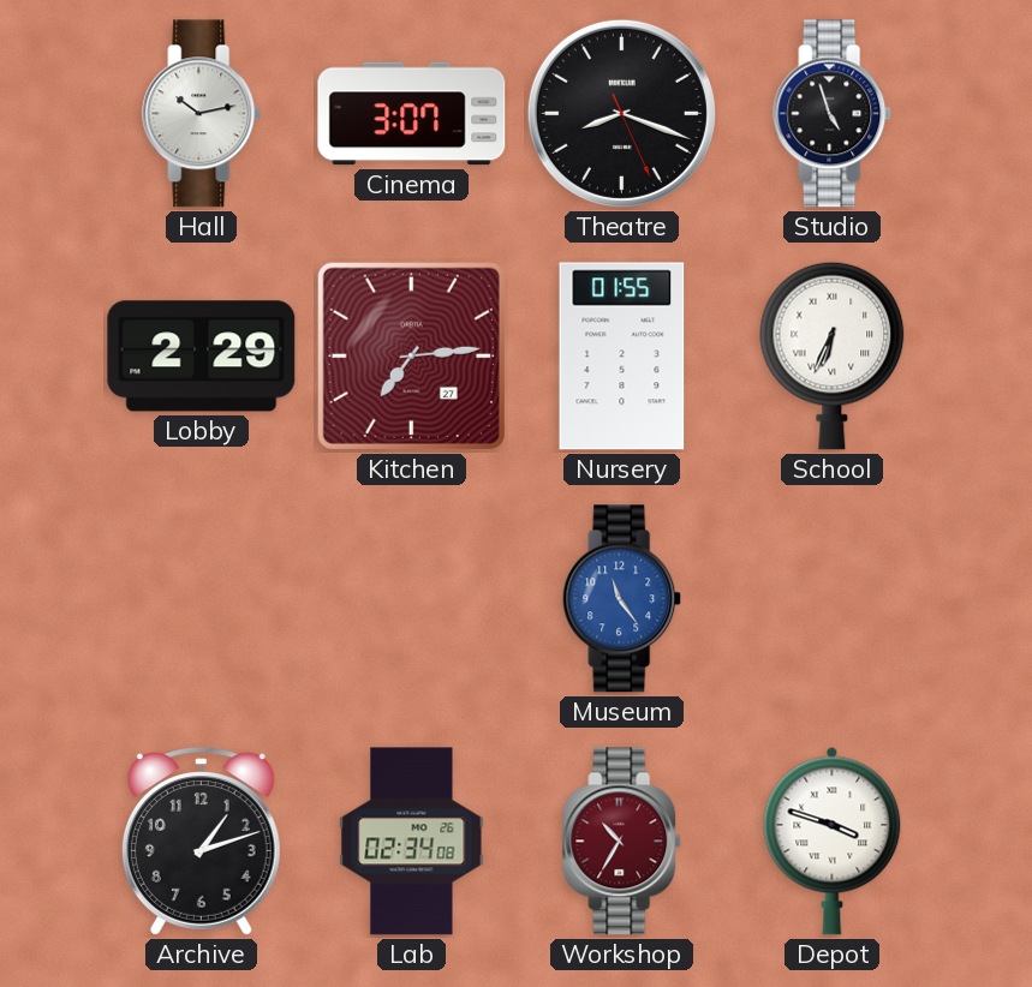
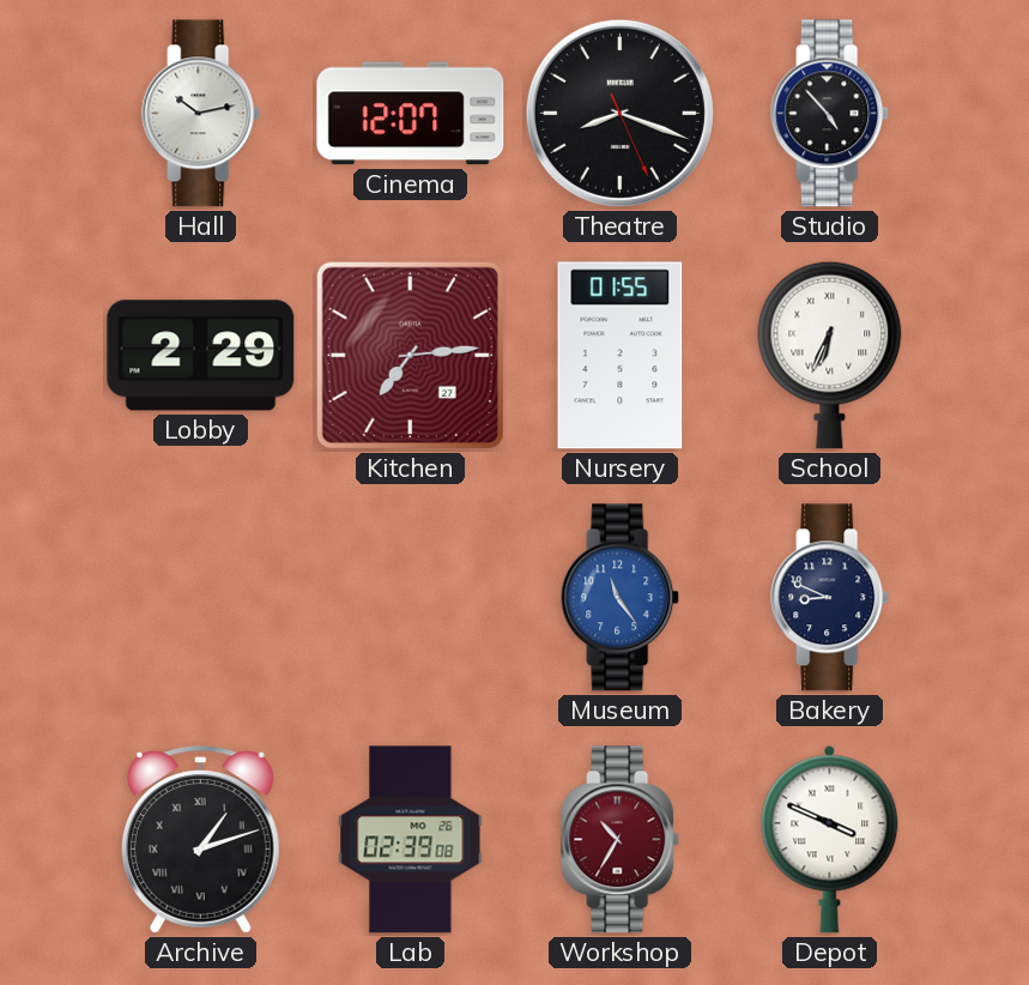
Cinema: 3:07 -> 12:07 (411, 114)
Studio: 4:57 -> 4:53 (830, 114)
Bakery: none -> 8:49 (830, 598)
Archive numerals: Arabic -> Roman (200, 840)
Lab: 02:34 -> 02:39 (411, 840)
Depot: 3:48 -> 3:49 (830, 839)
